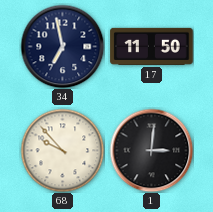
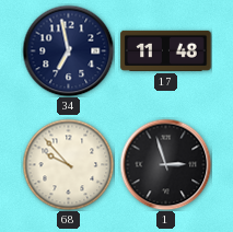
17: 11:50 -> 11:48 (166, 50)
1: 3:01 -> 2:57 (165, 164)
